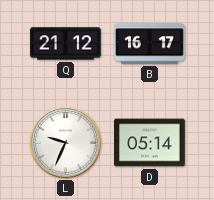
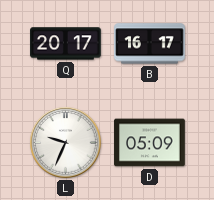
Q: 21:12 -> 20:17 (66, 44)
D: 05:14 -> 05:09 (150, 143)
